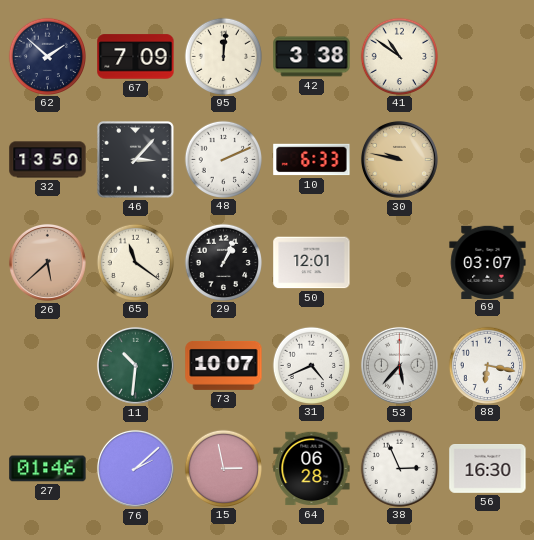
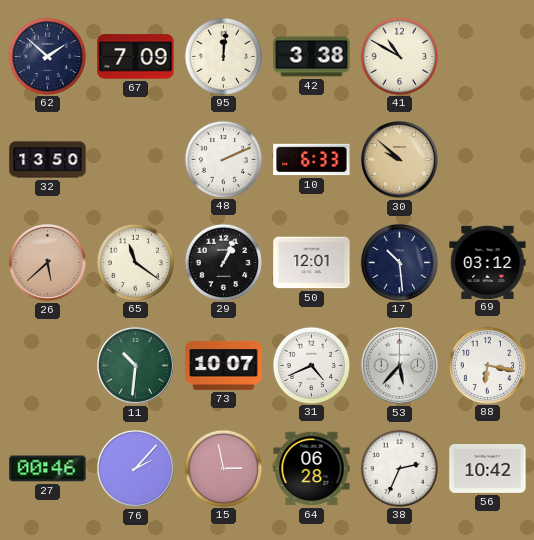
41: 10:51 -> 10:50 (399, 56)
46: 3:07 -> none (136, 160)
30: 9:47 -> 9:52 (399, 159)
17: none -> 10:29 (399, 262)
69: 03:07 -> 03:12 (488, 262)
27: 01:46 -> 00:46 (48, 469)
76: 2:08 -> 2:07 (135, 468)
38: 2:56 -> 2:34 (399, 468)
56: 16:30 -> 10:42 (488, 469)
